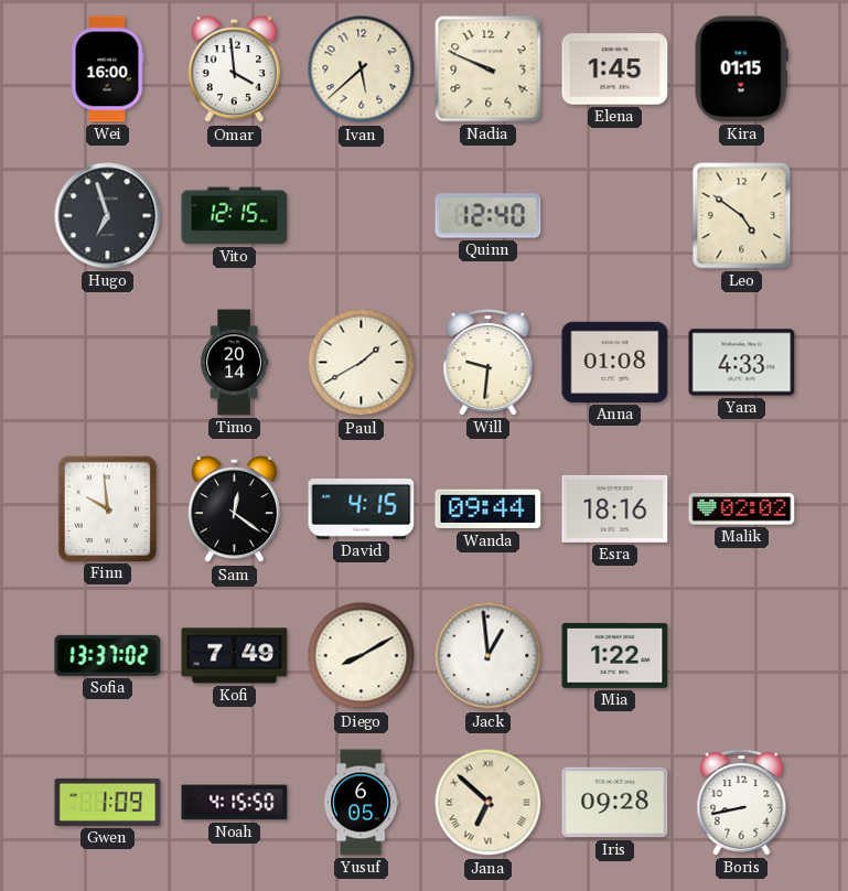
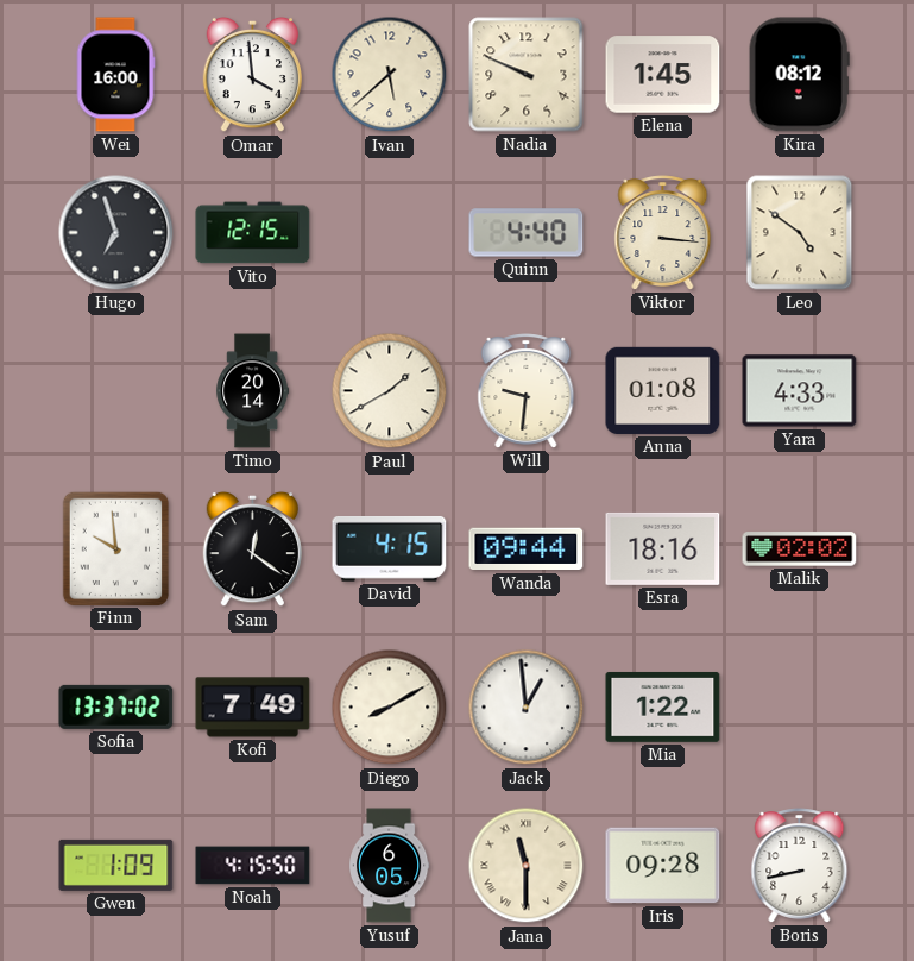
Kira: 01:15 -> 08:12 (799, 75)
Quinn: 12:40 -> 4:40 (527, 233)
Viktor: none -> 3:16 (663, 233)
Jana: 6:52 -> 11:30 (527, 866)
